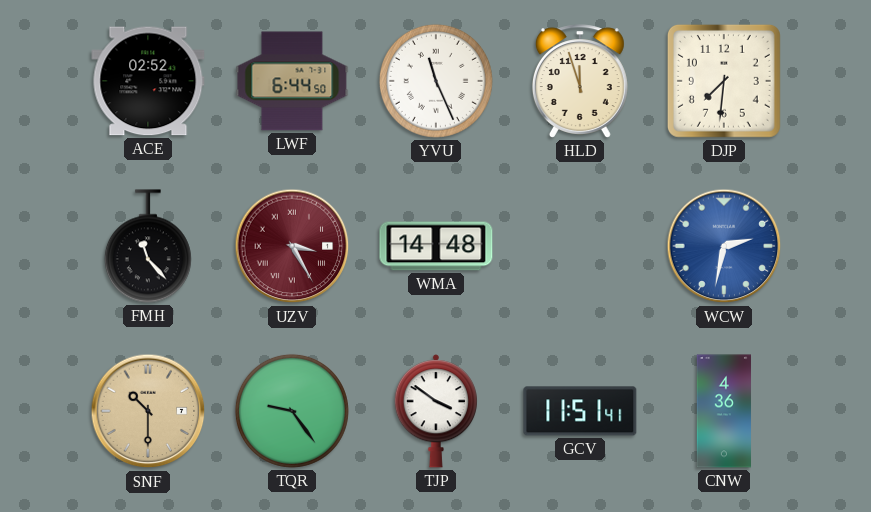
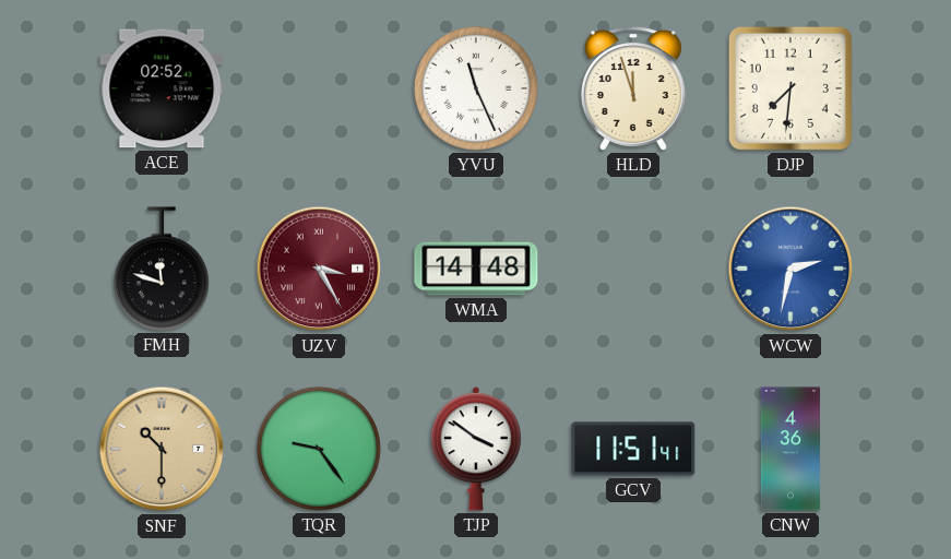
LWF: 6:44 -> none (292, 81)
FMH: 11:23 -> 11:48 (162, 269)
